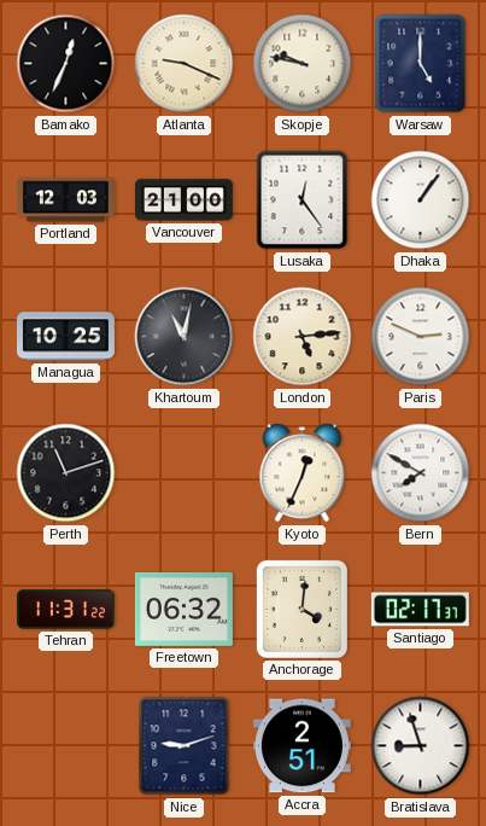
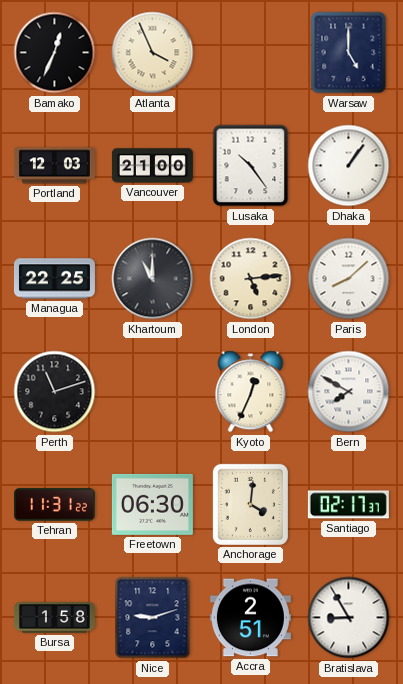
Atlanta: 9:19 -> 3:56 (153, 53)
Skopje: 9:47 -> none (303, 64)
Lusaka: 12:24 -> 10:24 (251, 166)
Managua: 10:25 -> 22:25 (54, 279)
Khartoum: 11:02 -> 11:00 (153, 279)
Paris: 2:49 -> 8:08 (349, 279)
Freetown: 06:32 -> 06:30 (152, 504)
Bursa: none -> 1:58 (54, 618)
Bratislava: 8:57 -> 8:55 (349, 618)
